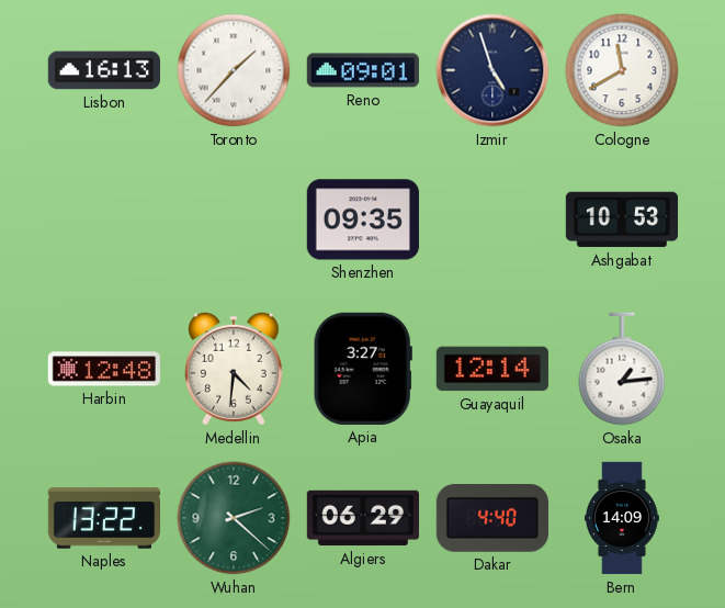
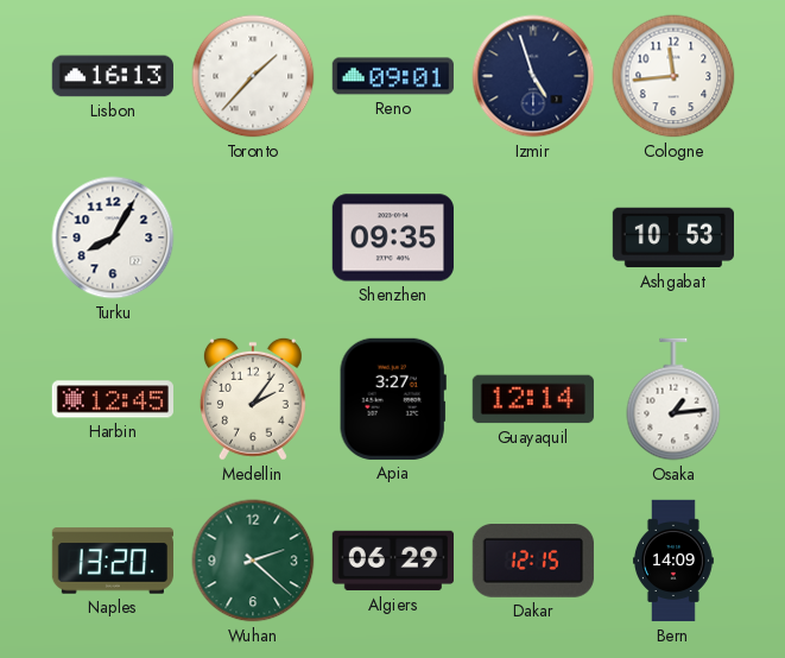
Cologne: 11:40 -> 11:44 (673, 76)
Turku: none -> 8:05 (113, 238)
Harbin: 12:48 -> 12:45 (112, 399)
Medellin: 4:31 -> 2:06 (253, 399)
Naples: 13:22 -> 13:20 (112, 561)
Dakar: 4:40 -> 12:15 (533, 562)
